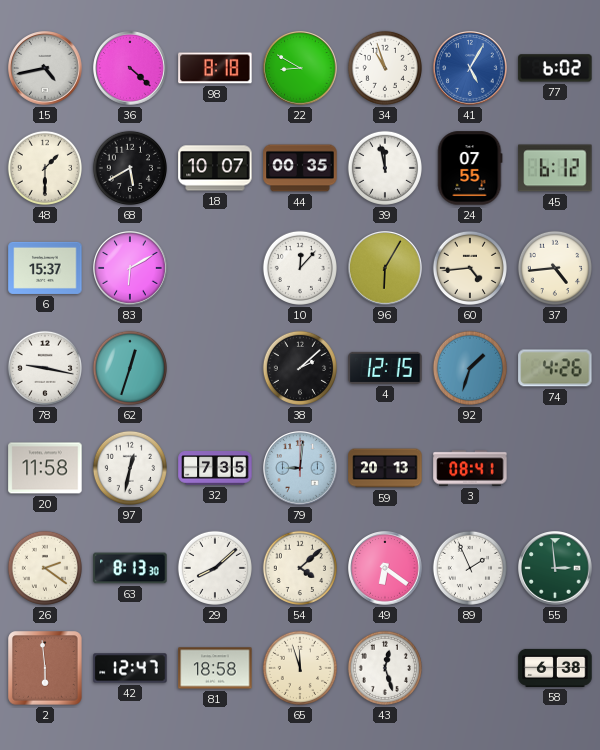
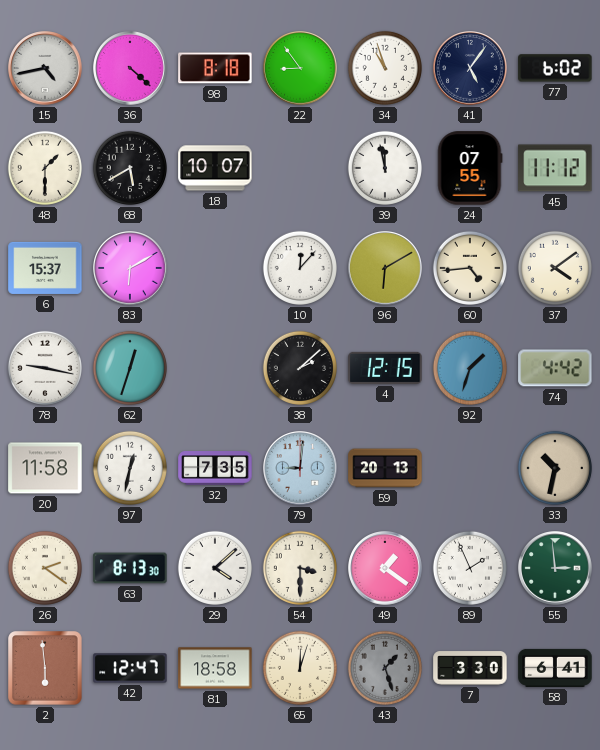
22: 8:50 -> 8:54 (300, 68)
41: 5:05 -> 5:06 (470, 68)
41 dial: blue -> navy (470, 68)
44: 00:35 -> none (300, 168)
45: 6:12 -> 11:12 (555, 168)
96: 6:05 -> 6:10 (385, 268)
37: 4:44 -> 4:09 (555, 268)
74: 4:26 -> 4:42 (555, 368)
3: 08:41 -> none (470, 468)
33: none -> 10:32 (555, 468)
29: 8:08 -> 4:08 (215, 568)
54: 4:08 -> 3:30 (300, 568)
49: 6:21 -> 1:21 (385, 568)
65: 11:57 -> 12:03 (300, 668)
43: 12:27 -> 1:27 (385, 668)
43 dial: white -> grey (385, 668)
7: none -> 3:30 (470, 668)
58: 6:38 -> 6:41 (555, 668)
